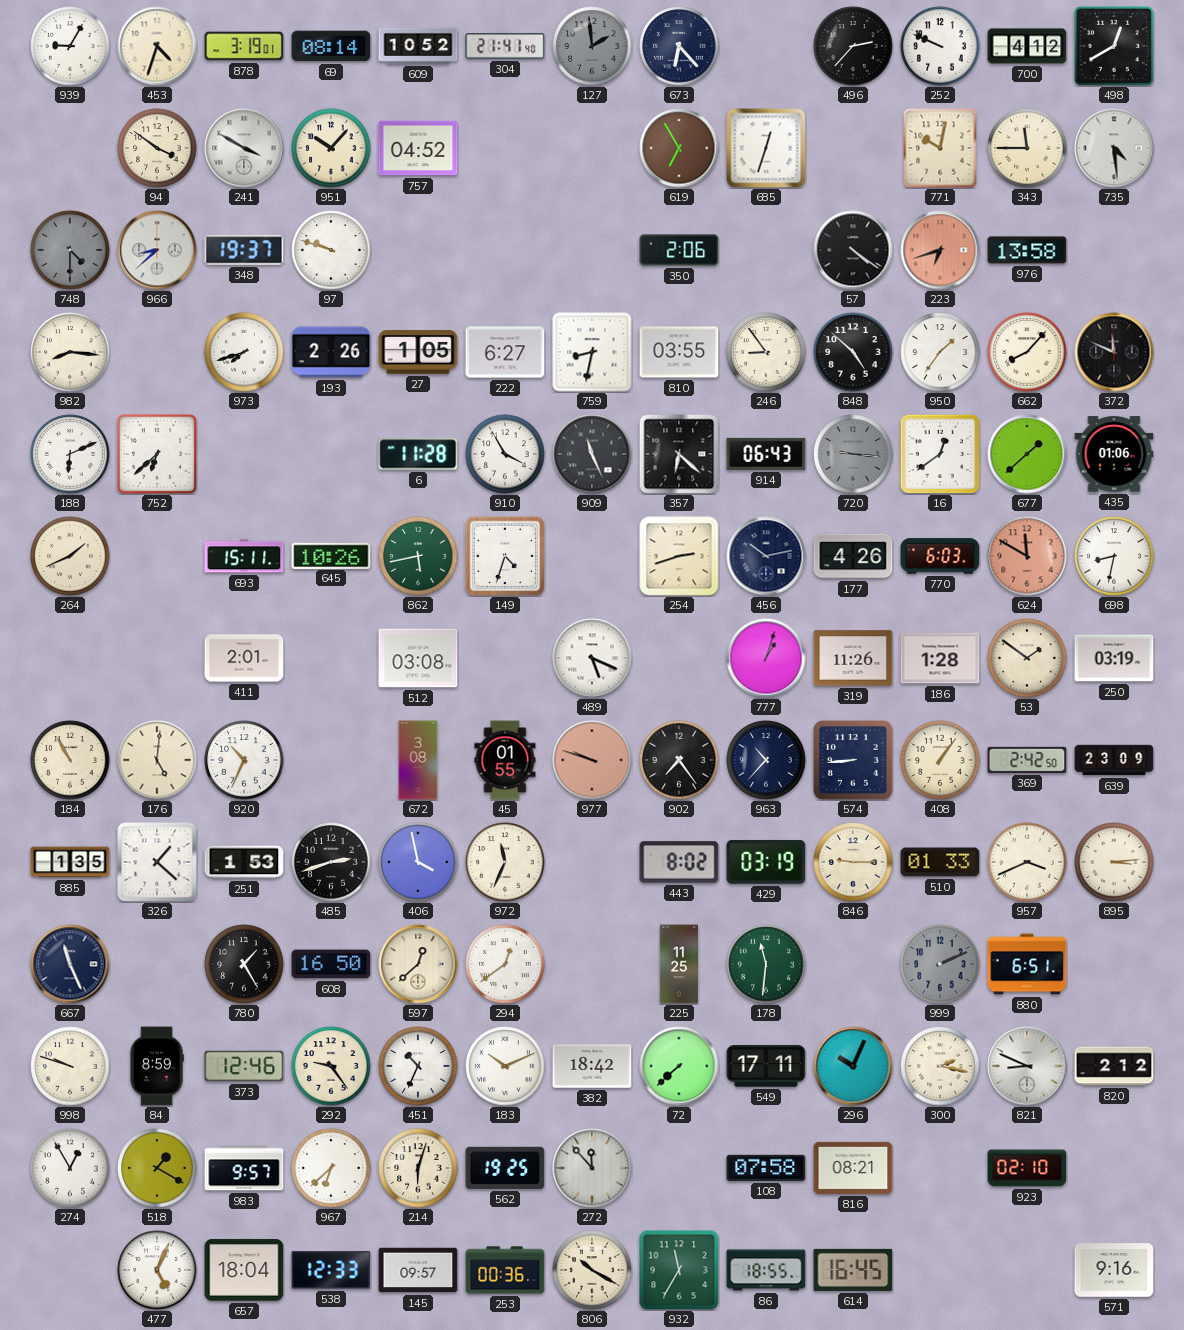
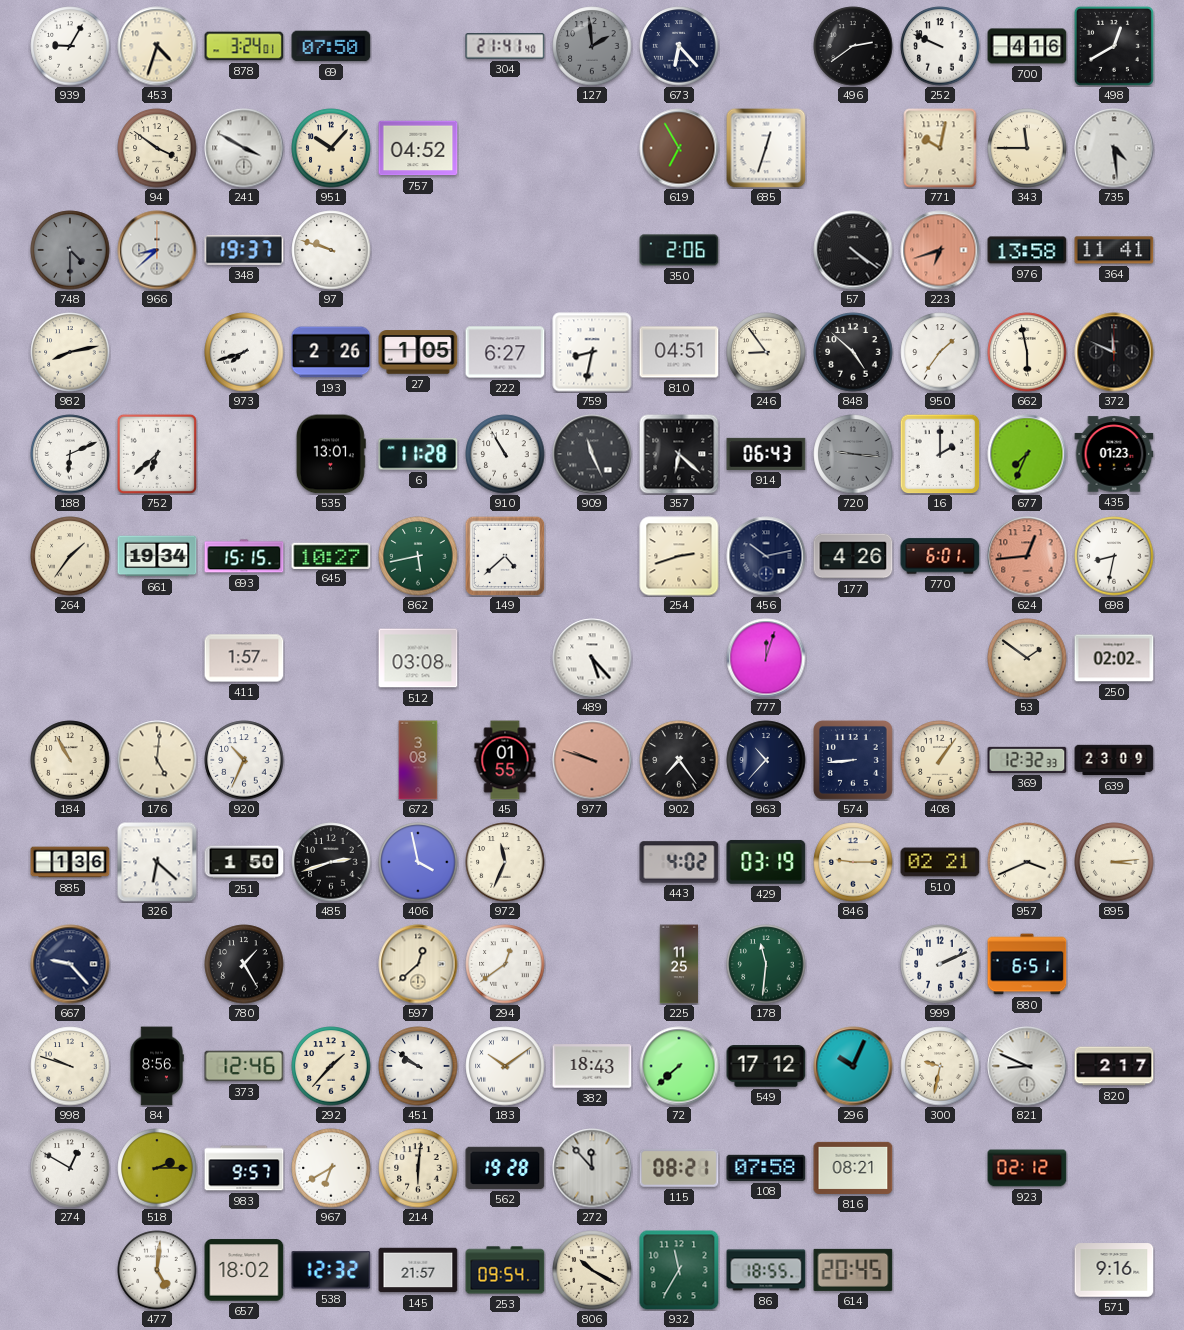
878: 3:19 -> 3:24 (244, 46)
69: 08:14 -> 07:50 (331, 46)
609: 10:52 -> none (418, 46)
496: 2:37 -> 2:39 (853, 46)
700: 4:12 -> 4:16 (1027, 46)
364: none -> 11:41 (1114, 250)
982: 8:16 -> 8:13 (70, 352)
810: 03:55 -> 04:51 (679, 352)
662: 8:07 -> 5:58 (1027, 352)
535: none -> 13:01 (331, 454)
910: 3:55 -> 10:55 (505, 454)
16: 12:39 -> 2:00 (940, 454)
677: 1:38 -> 7:34 (1027, 454)
435: 01:06 -> 01:23 (1114, 454)
264: 1:41 -> 1:36 (70, 556)
661: none -> 19:34 (157, 556)
693: 15:11 -> 15:15 (244, 556)
645: 10:26 -> 10:27 (331, 555)
149: 4:33 -> 4:38 (505, 556)
770: 6:03 -> 6:01 (940, 556)
624: 11:50 -> 12:44 (1027, 556)
411: 2:01 -> 1:57 (244, 658)
489: 5:19 -> 5:23 (592, 658)
777: 1:03 -> 12:03 (766, 658)
319: 11:26 -> none (853, 658)
186: 1:28 -> none (940, 658)
250: 03:19 -> 02:02 (1114, 658)
369: 2:42 -> 12:32 (1027, 760)
885: 1:35 -> 1:36 (70, 862)
326: 1:22 -> 6:22 (157, 862)
251: 1:53 -> 1:50 (244, 862)
443: 8:02 -> 4:02 (679, 862)
510: 01:33 -> 02:21 (940, 862)
667: 11:26 -> 9:23 (70, 964)
608: 16:50 -> none (331, 964)
999 dial: grey -> white (940, 964)
84: 8:59 -> 8:56 (157, 1066)
292: 9:24 -> 1:37 (331, 1066)
451: 10:34 -> 9:51 (418, 1066)
183: 10:11 -> 10:09 (505, 1066)
382: 18:42 -> 18:43 (592, 1066)
549: 17:11 -> 17:12 (766, 1066)
300: 2:17 -> 9:32 (940, 1066)
820: 2:12 -> 2:17 (1114, 1066)
274: 12:55 -> 12:50 (70, 1168)
518: 1:20 -> 2:15 (157, 1168)
967: 6:38 -> 6:40 (331, 1168)
214: 6:03 -> 6:01 (418, 1168)
562: 19:25 -> 19:28 (505, 1168)
115: none -> 08:21 (679, 1168)
923: 02:10 -> 02:12 (1027, 1168)
477: 5:04 -> 5:01 (157, 1270)
657: 18:04 -> 18:02 (244, 1270)
538: 12:33 -> 12:32 (331, 1270)
145: 09:57 -> 21:57 (418, 1270)
253: 00:36 -> 09:54 (505, 1270)
614: 16:45 -> 20:45 (853, 1270)
